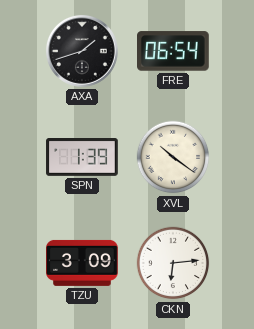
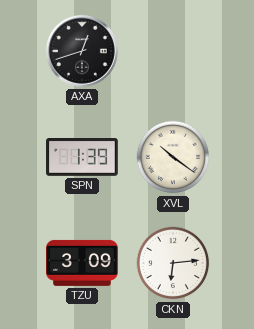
AXA: 1:42 -> 12:42 (82, 51)
FRE: 06:54 -> none (174, 51)
